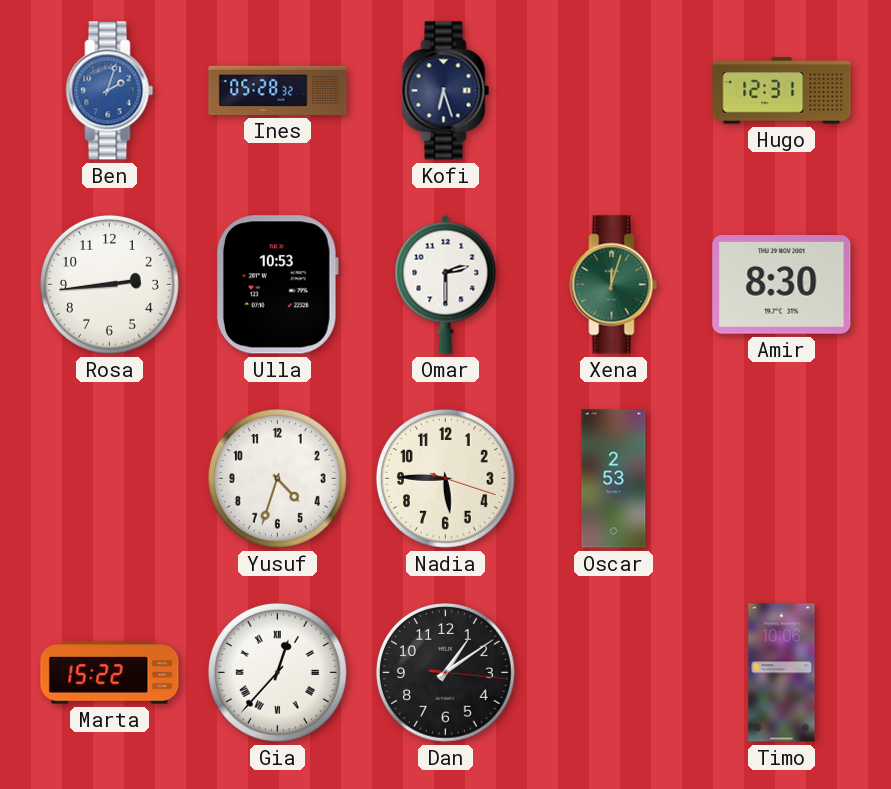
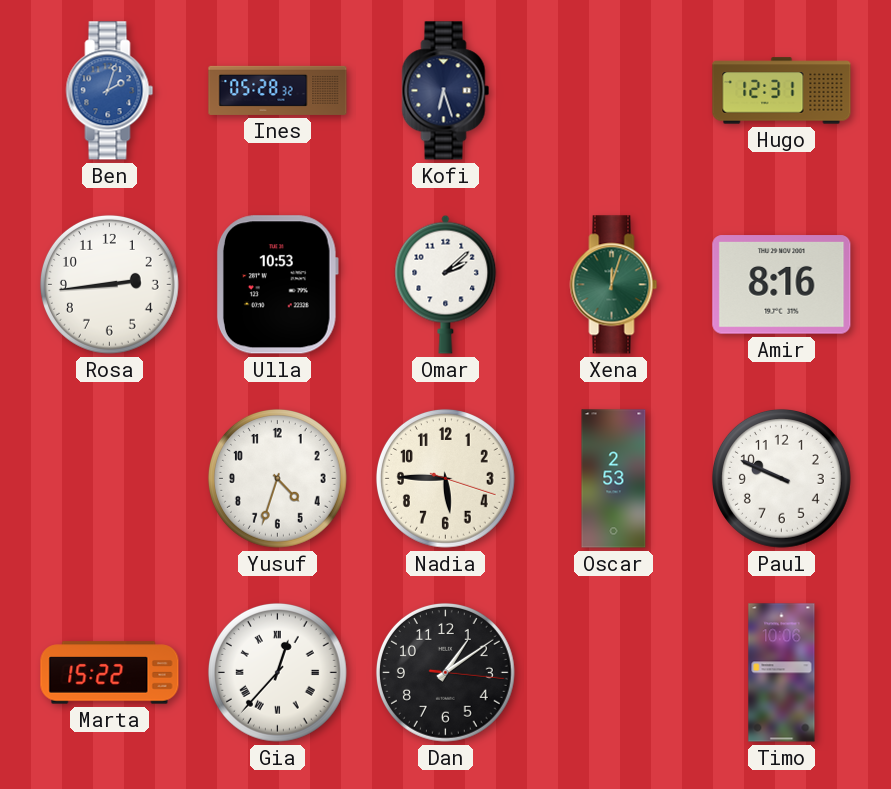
Omar: 2:30 -> 2:08 (446, 284)
Amir: 8:30 -> 8:16 (782, 285)
Paul: none -> 9:49 (781, 478)
